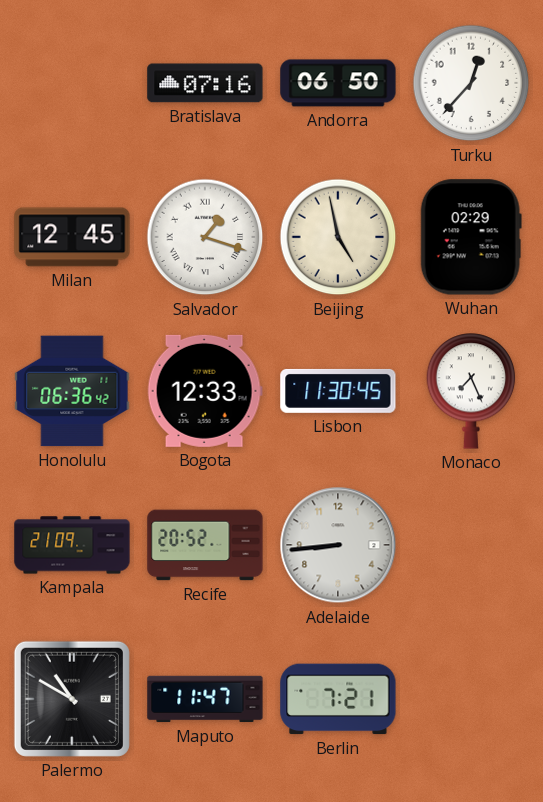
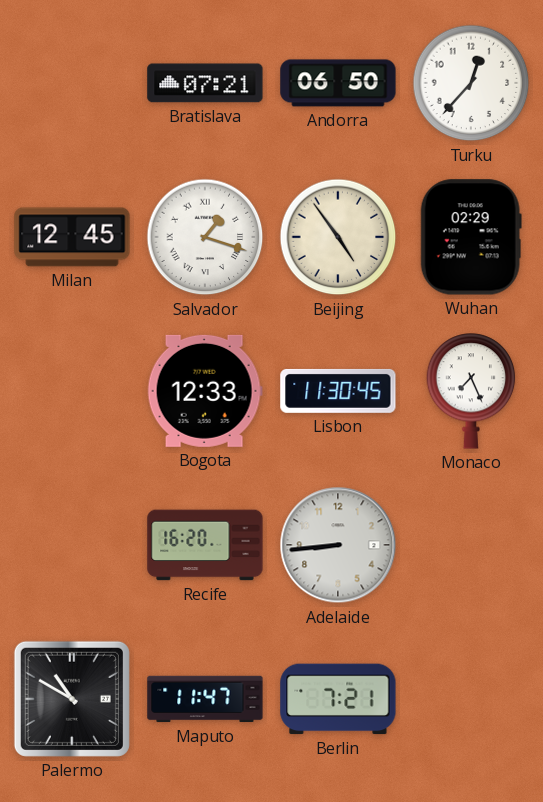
Bratislava: 07:16 -> 07:21 (205, 83)
Beijing: 4:58 -> 4:54 (338, 237)
Honolulu: 06:36 -> none (72, 391)
Kampala: 21:09 -> none (72, 545)
Recife: 20:52 -> 16:20 (205, 545)
